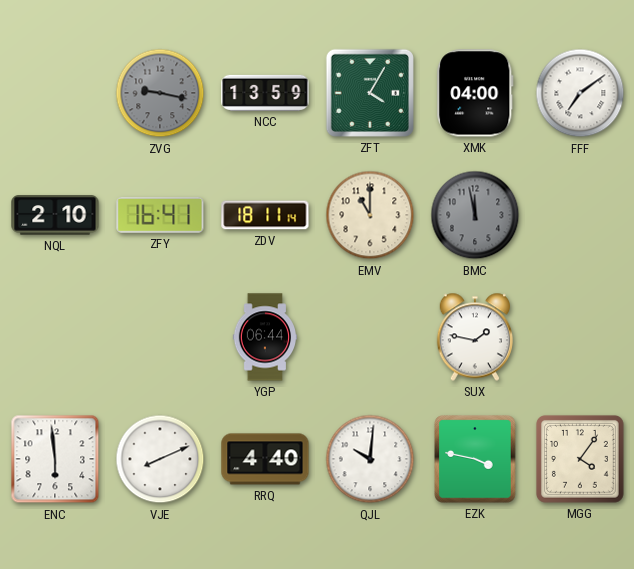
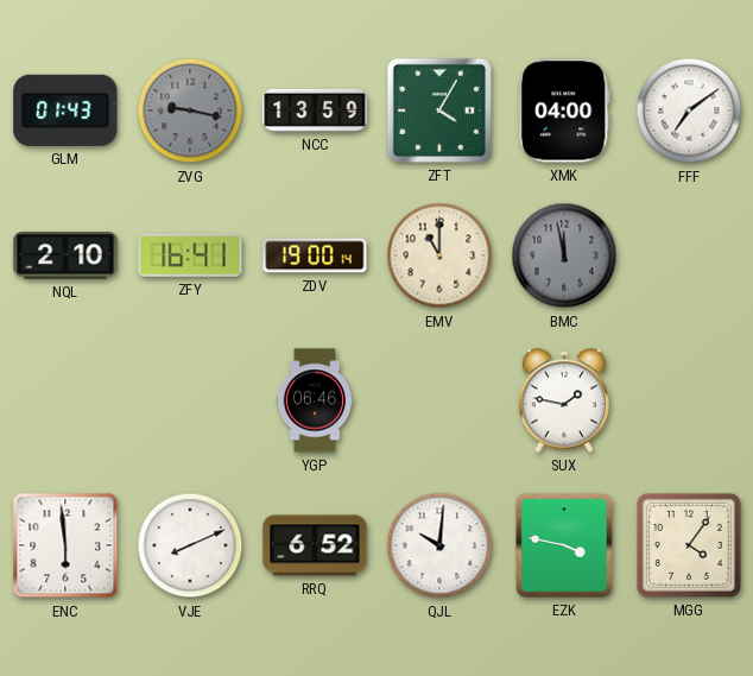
GLM: none -> 01:43 (65, 110)
ZDV: 18:11 -> 19:00 (315, 255)
YGP: 06:44 -> 06:46 (315, 400)
RRQ: 4:40 -> 6:52 (315, 545)
